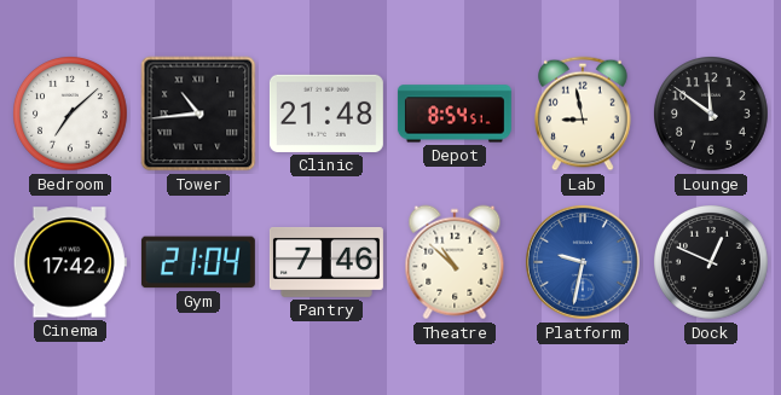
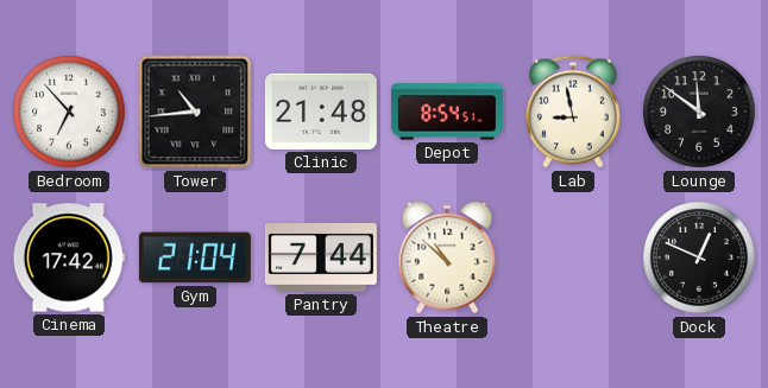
Bedroom: 7:08 -> 6:53 (69, 112)
Pantry: 7:46 -> 7:44 (321, 257)
Platform: 9:32 -> none (583, 262)
